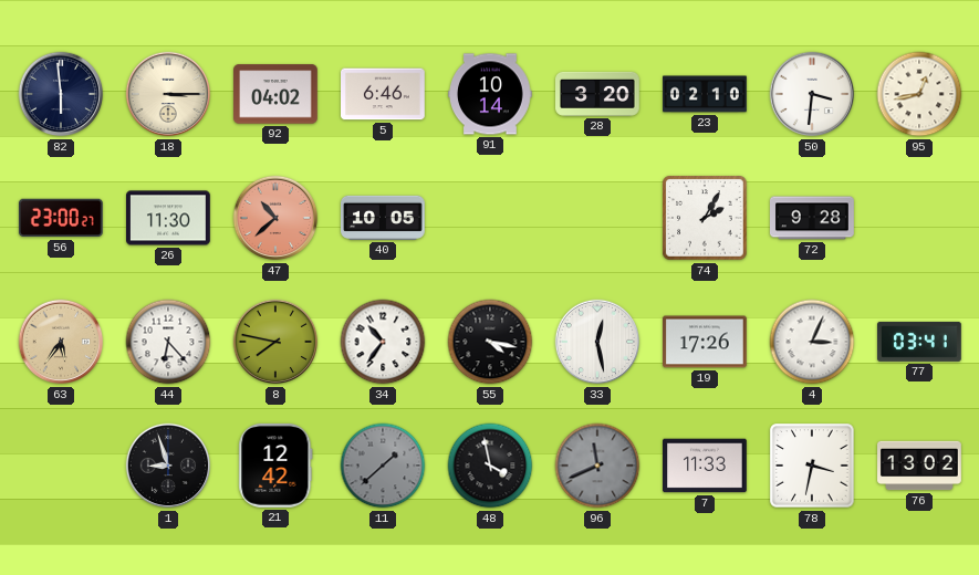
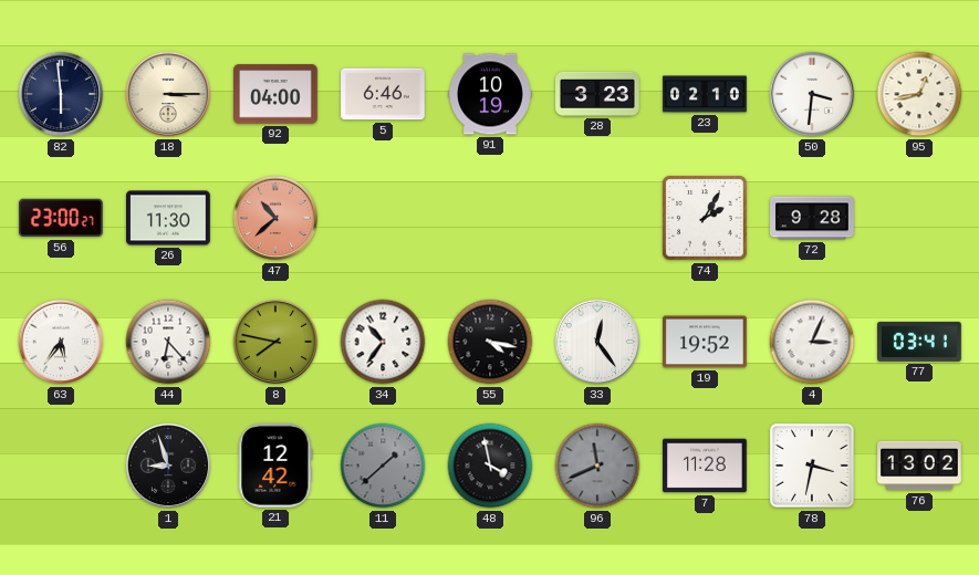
92: 04:02 -> 04:00 (277, 94)
91: 10:14 -> 10:19 (491, 94)
28: 3:20 -> 3:23 (598, 94)
40: 10:05 -> none (384, 218)
63 dial: champagne -> white (61, 342)
33: 12:28 -> 12:24 (597, 342)
19: 17:26 -> 19:52 (706, 342)
7: 11:33 -> 11:28 (706, 466)
